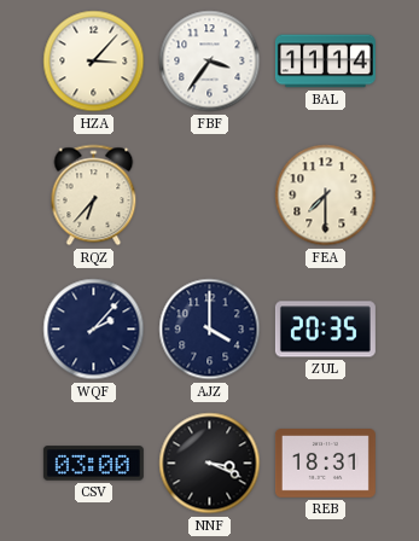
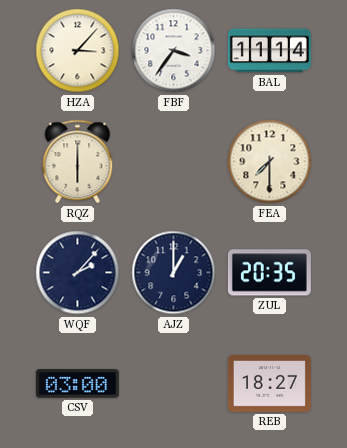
RQZ: 6:37 -> 6:00 (78, 162)
AJZ: 4:00 -> 1:00 (174, 273)
NNF: 3:19 -> none (210, 464)
REB: 18:31 -> 18:27 (269, 384)
